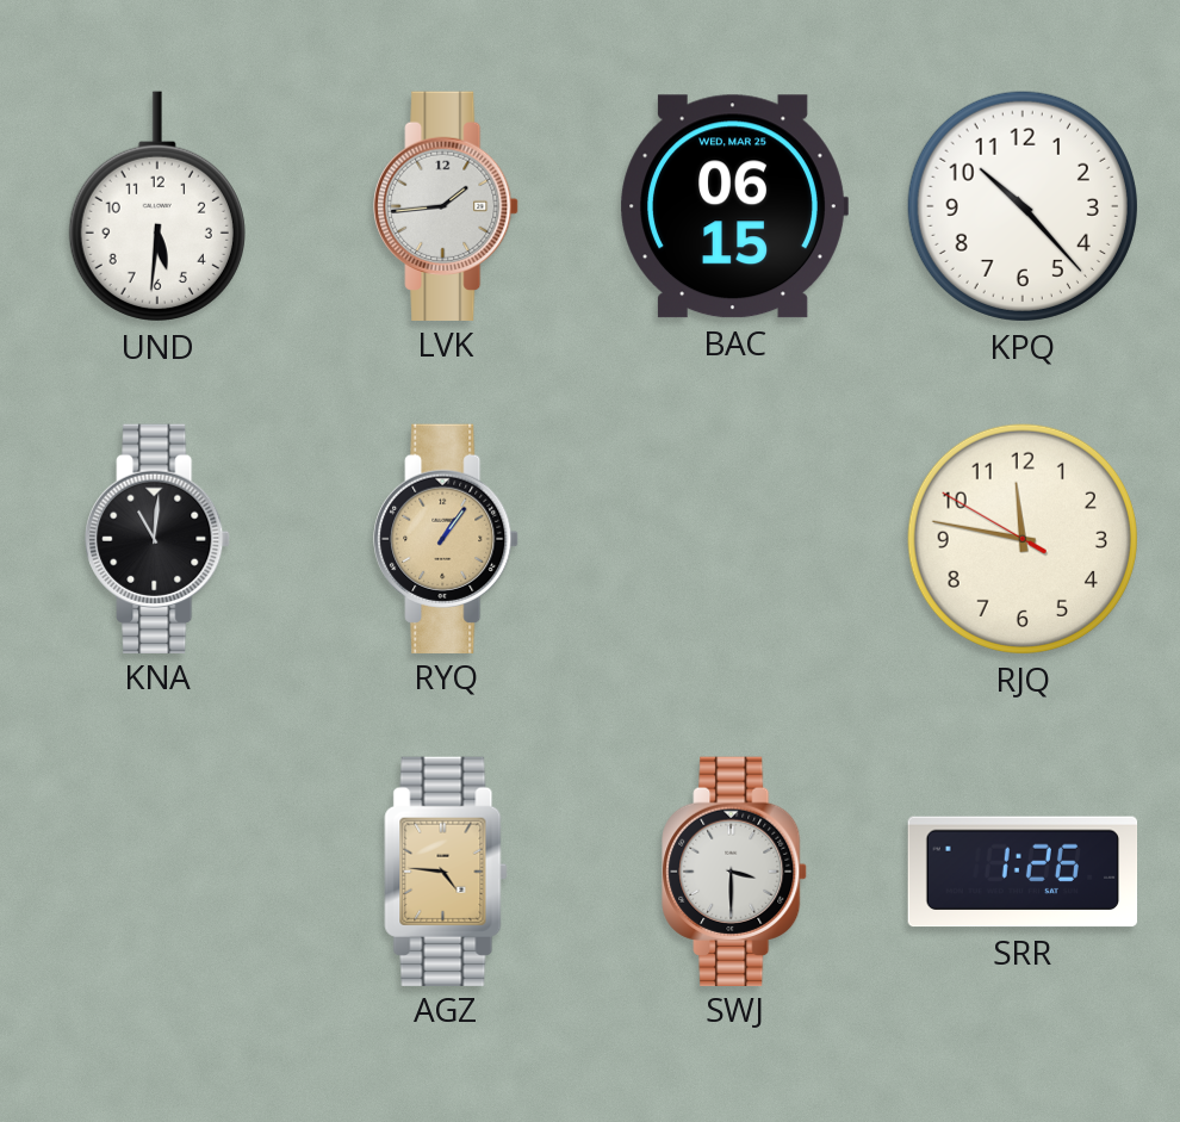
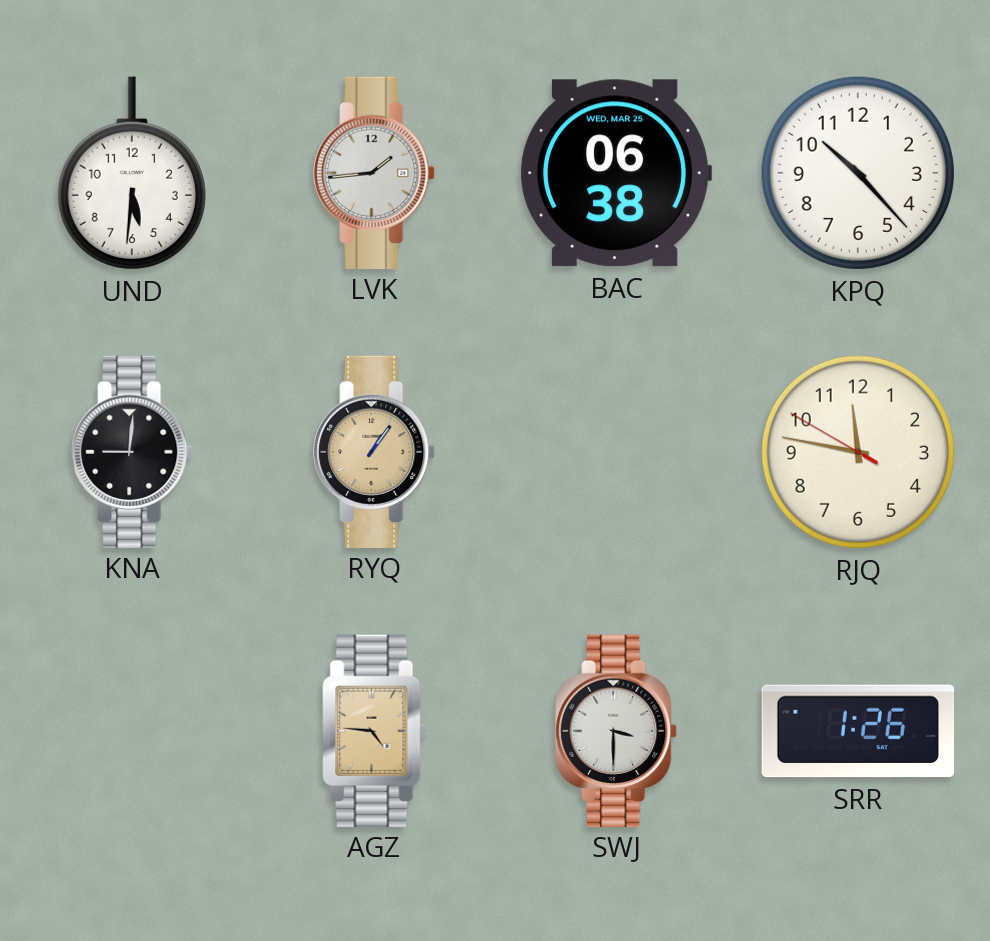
BAC: 06:15 -> 06:38 (616, 173)
KNA: 11:01 -> 9:01 (132, 451)
